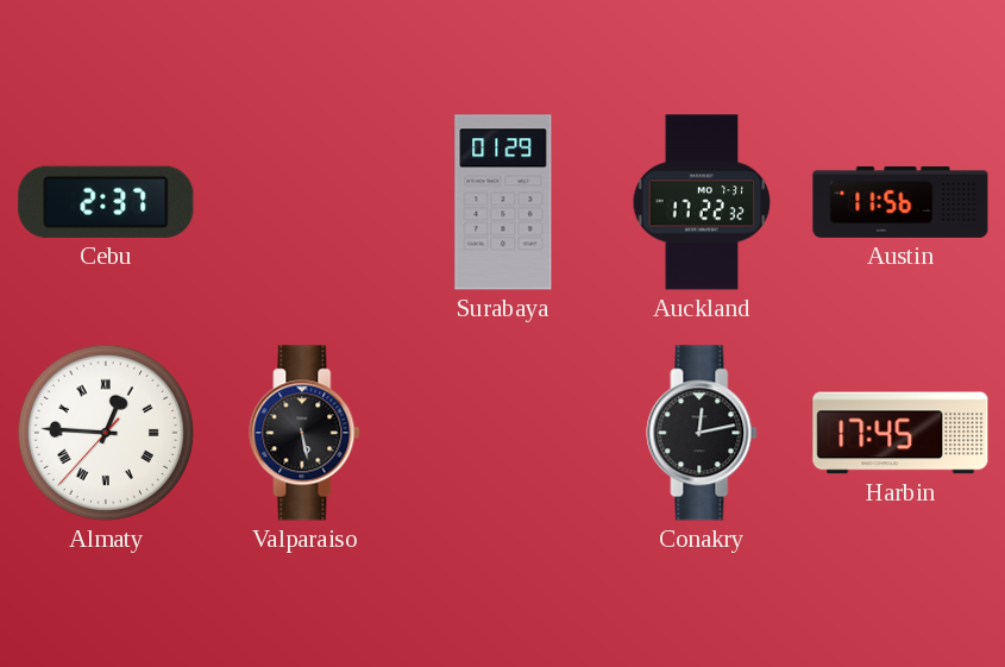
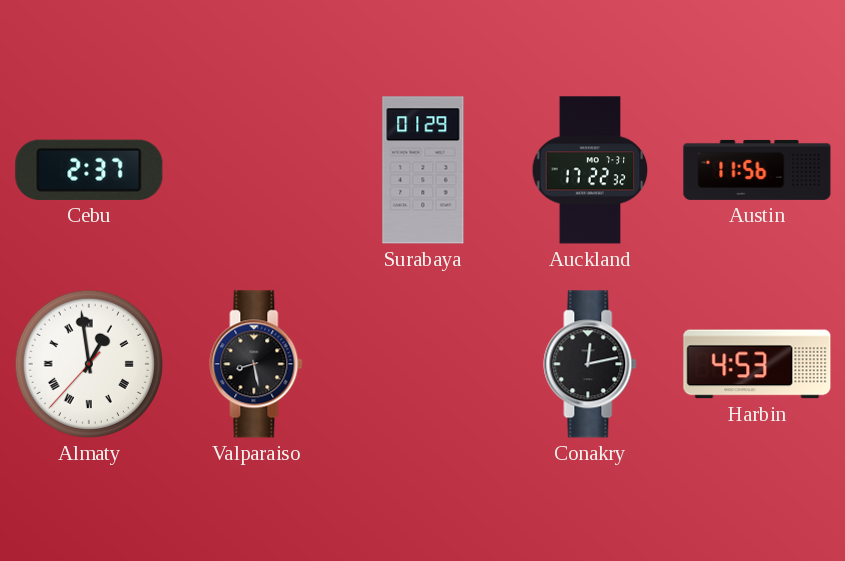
Almaty: 12:45 -> 12:58 (89, 364)
Valparaiso: 5:28 -> 8:28 (256, 364)
Harbin: 17:45 -> 4:53 (757, 364)
